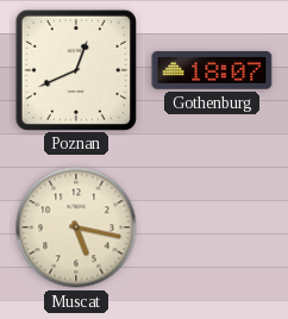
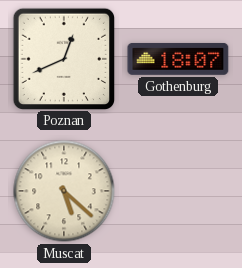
Muscat: 5:17 -> 5:22 (64, 191)
